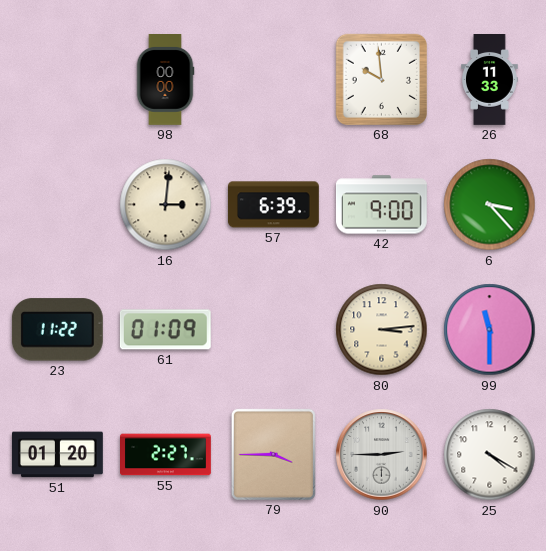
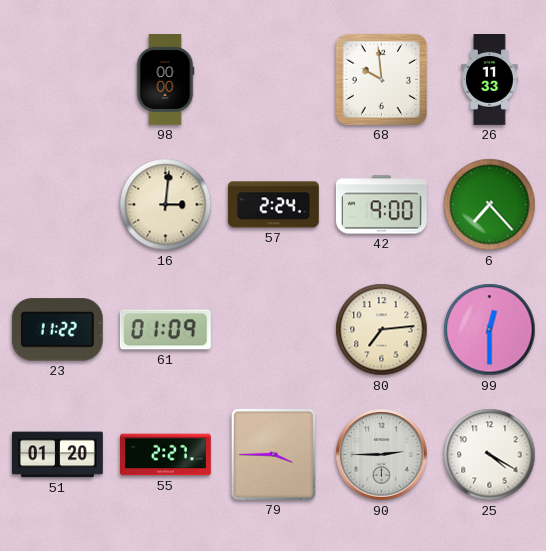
57: 6:39 -> 2:24 (273, 205)
6: 3:23 -> 7:23 (490, 205)
80: 3:14 -> 7:14 (382, 330)
99: 11:30 -> 12:30 (490, 330)
